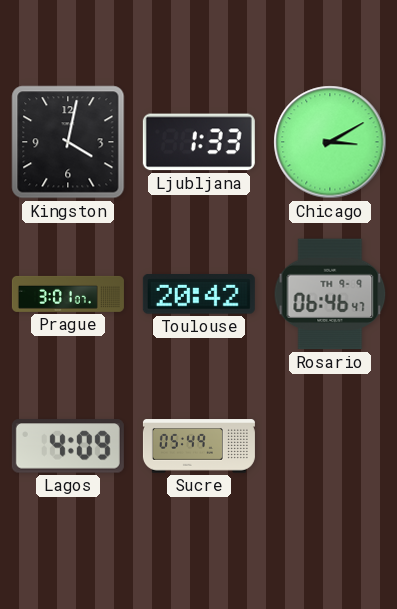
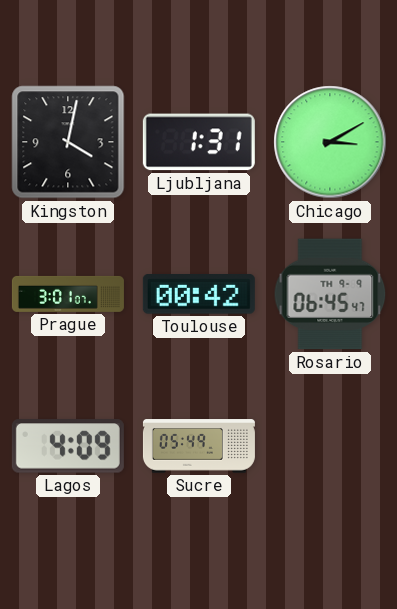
Ljubljana: 1:33 -> 1:31 (199, 142)
Toulouse: 20:42 -> 00:42 (199, 294)
Rosario: 06:46 -> 06:45 (330, 294)
